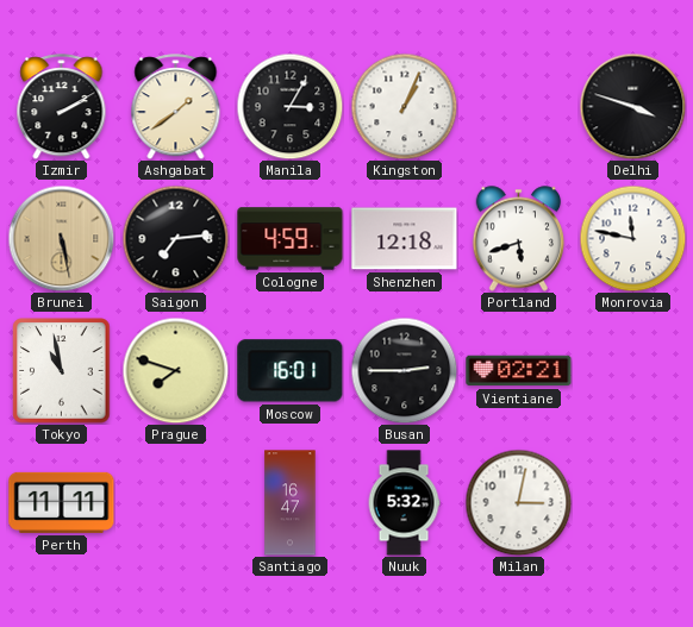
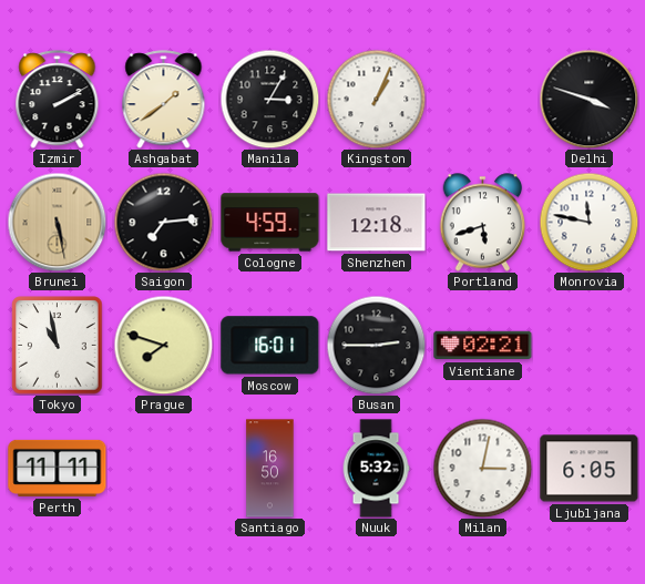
Santiago: 16:47 -> 16:50 (270, 469)
Ljubljana: none -> 6:05 (590, 469)
